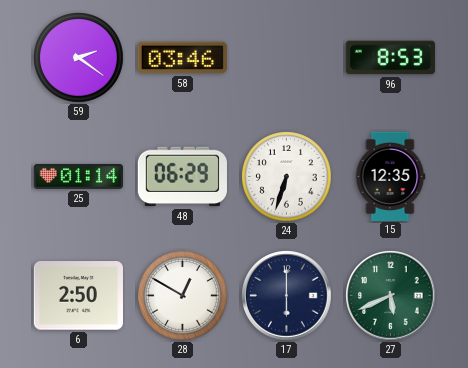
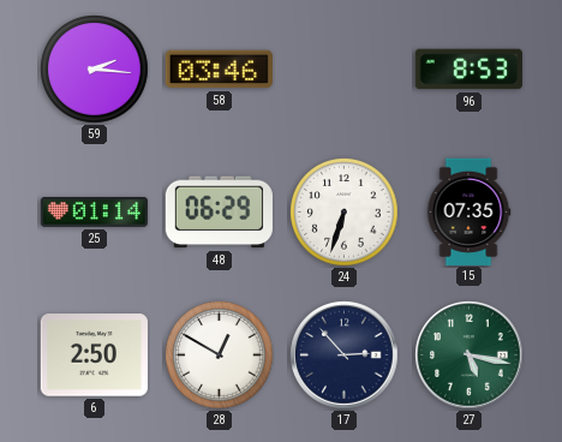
59: 2:21 -> 2:16 (95, 70)
15: 12:35 -> 07:35 (468, 211)
17: 6:00 -> 2:53 (345, 356)
27: 5:41 -> 5:17 (470, 356)
